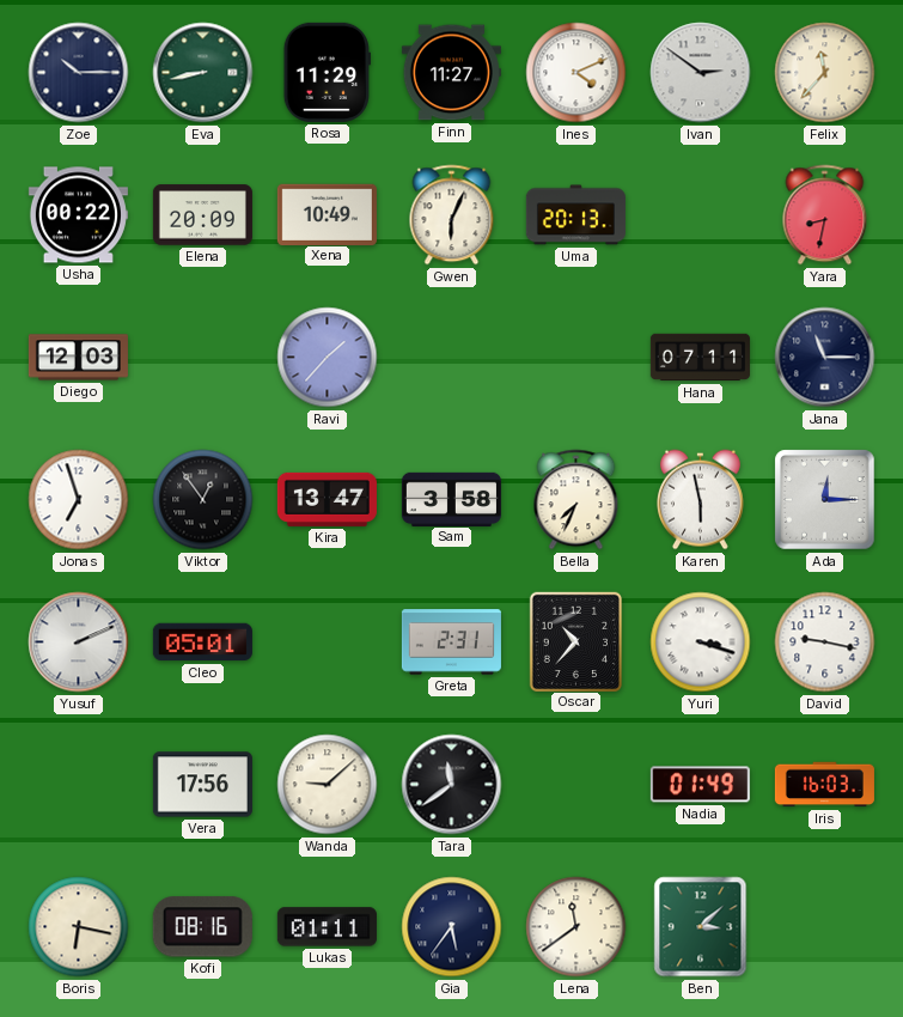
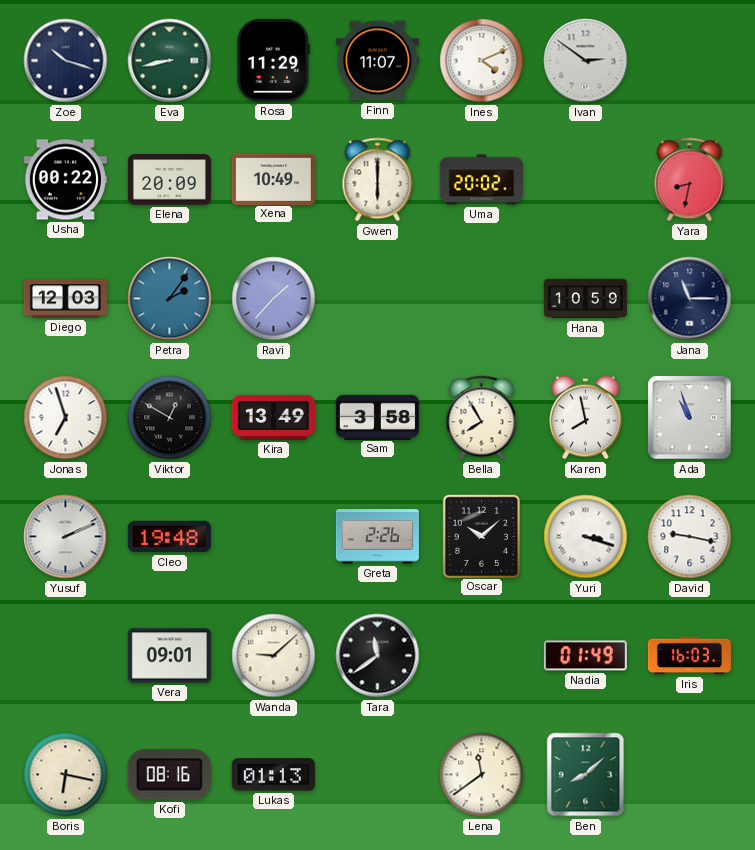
Zoe: 10:15 -> 10:18 (66, 61)
Finn: 11:27 -> 11:07 (377, 61)
Felix: 11:37 -> none (825, 73)
Gwen: 6:04 -> 6:00 (378, 180)
Uma: 20:13 -> 20:02 (481, 180)
Petra: none -> 2:06 (170, 299)
Hana: 07:11 -> 10:59 (585, 299)
Viktor: 12:54 -> 12:50 (170, 418)
Kira: 13:47 -> 13:49 (273, 417)
Bella: 7:34 -> 7:55 (482, 418)
Karen: 5:58 -> 7:58 (585, 418)
Ada: 12:15 -> 10:57 (690, 418)
Cleo: 05:01 -> 19:48 (169, 537)
Greta: 2:31 -> 2:26 (377, 537)
Oscar: 10:37 -> 10:08 (481, 536)
Vera: 17:56 -> 09:01 (169, 656)
Lukas: 01:11 -> 01:13 (273, 775)
Gia: 5:36 -> none (452, 927)
Ben: 3:08 -> 8:08 (586, 775)
